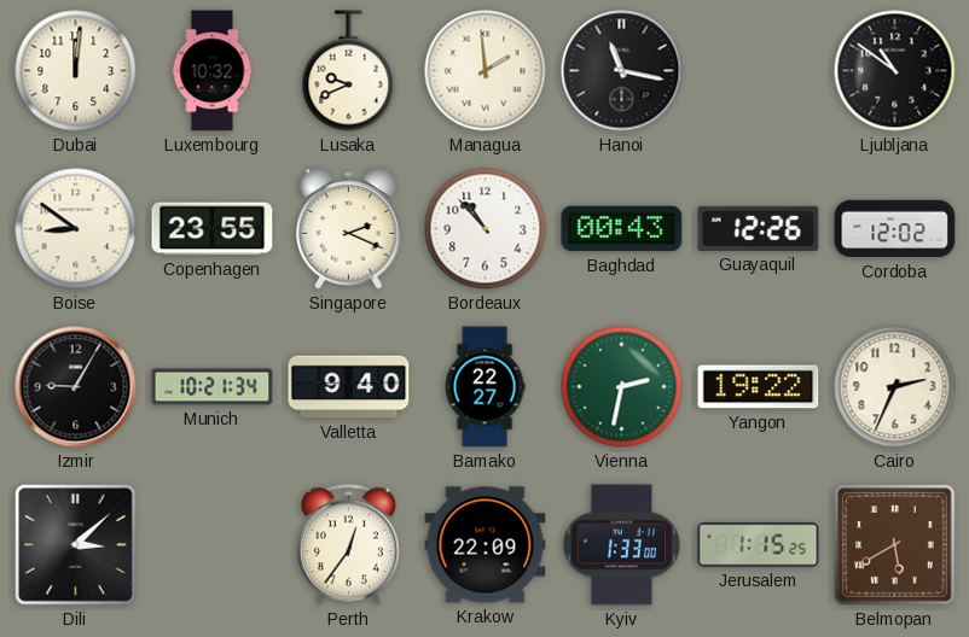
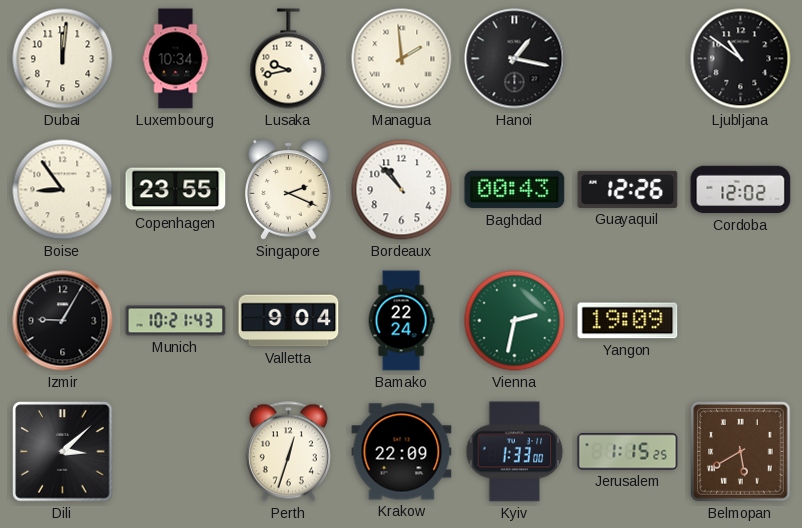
Luxembourg: 10:32 -> 10:34 (176, 59)
Lusaka: 9:41 -> 9:43 (289, 59)
Hanoi: 11:17 -> 1:17 (515, 59)
Boise: 8:51 -> 8:54 (63, 190)
Munich: 10:21:34 -> 10:21:43 (176, 321)
Valletta: 9:40 -> 9:04 (289, 321)
Bamako: 22:27 -> 22:24 (401, 321)
Yangon: 19:22 -> 19:09 (628, 321)
Cairo: 2:34 -> none (895, 387)
Perth: 12:36 -> 12:33 (288, 452)
